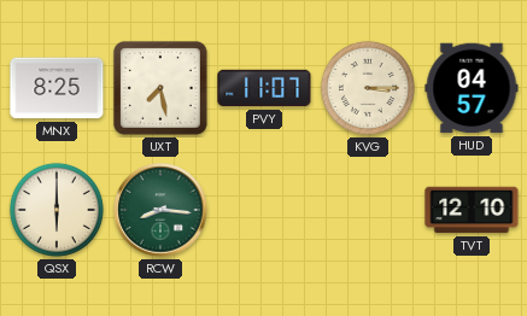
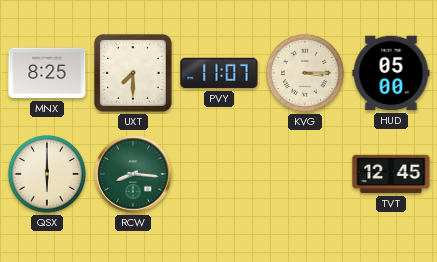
UXT: 7:28 -> 7:30 (133, 73)
HUD: 04:57 -> 05:00 (391, 73)
TVT: 12:10 -> 12:45 (391, 174)
